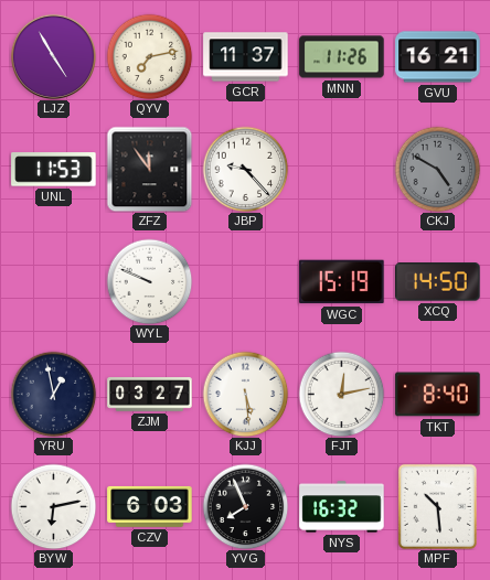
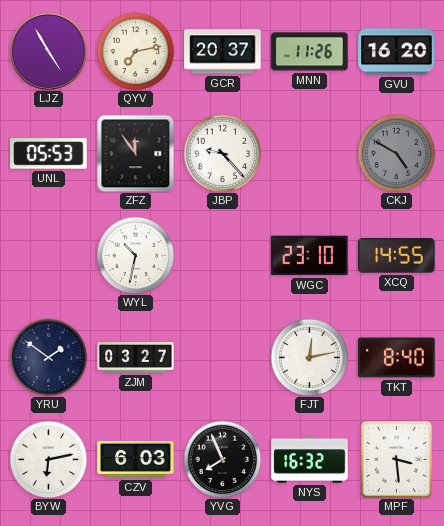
GCR: 11:37 -> 20:37 (223, 52)
GVU: 16:21 -> 16:20 (397, 52)
UNL: 11:53 -> 05:53 (49, 154)
WYL: 9:49 -> 10:32 (135, 255)
WGC: 15:19 -> 23:10 (310, 256)
XCQ: 14:50 -> 14:55 (397, 256)
YRU: 12:58 -> 1:51 (48, 357)
KJJ: 5:29 -> none (245, 394)
MPF: 10:29 -> 3:29 (396, 459)
